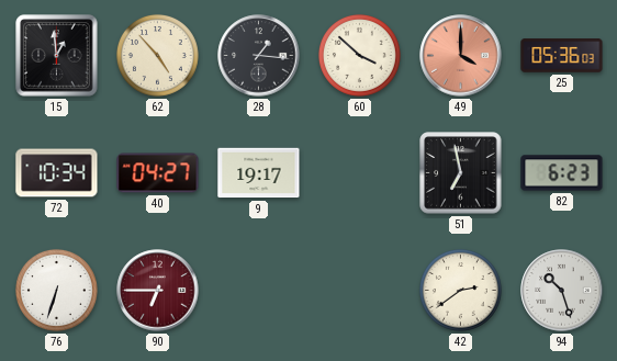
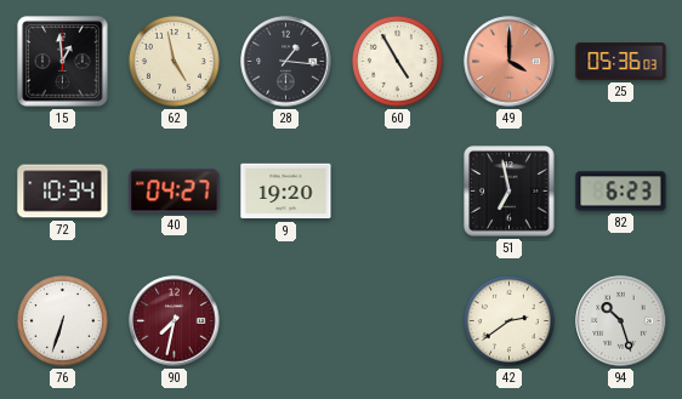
62: 4:53 -> 4:58 (174, 61)
60: 3:52 -> 4:55 (397, 61)
9: 19:17 -> 19:20 (286, 192)
90: 6:45 -> 7:32 (175, 321)
